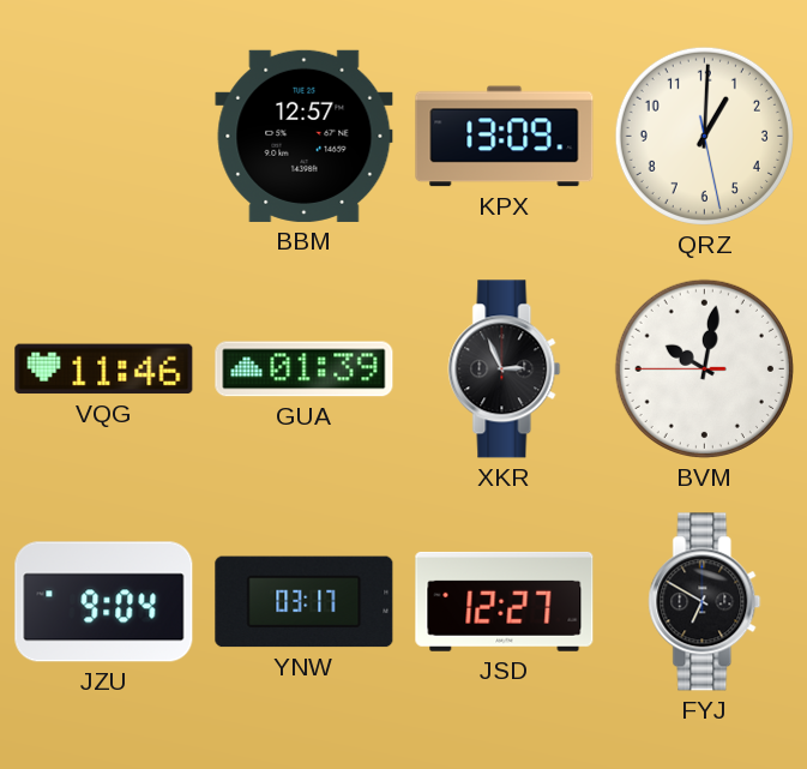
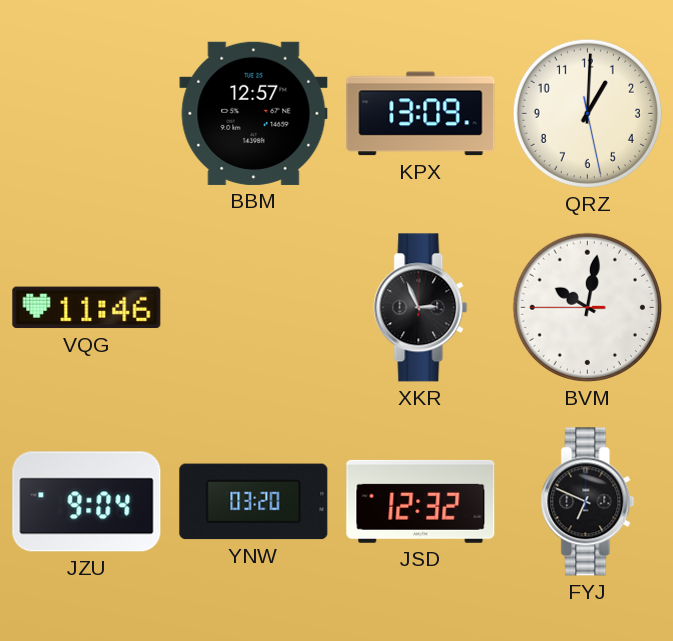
GUA: 01:39 -> none (305, 370)
YNW: 03:17 -> 03:20 (254, 502)
JSD: 12:27 -> 12:32 (421, 501)
FYJ: 6:50 -> 6:49 (588, 502)
